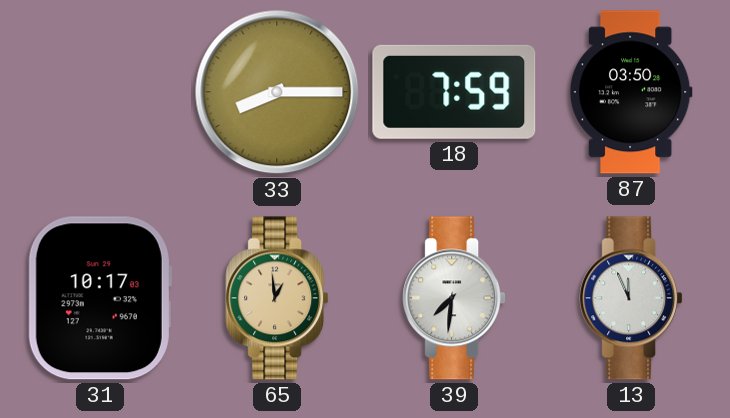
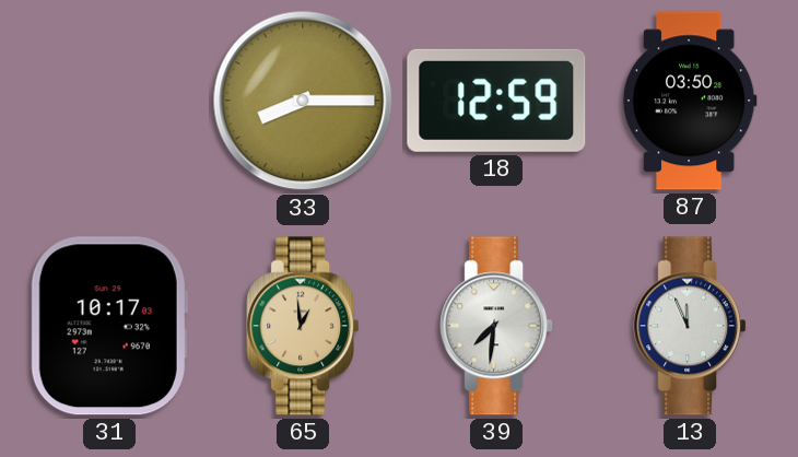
18: 7:59 -> 12:59 (496, 101)
